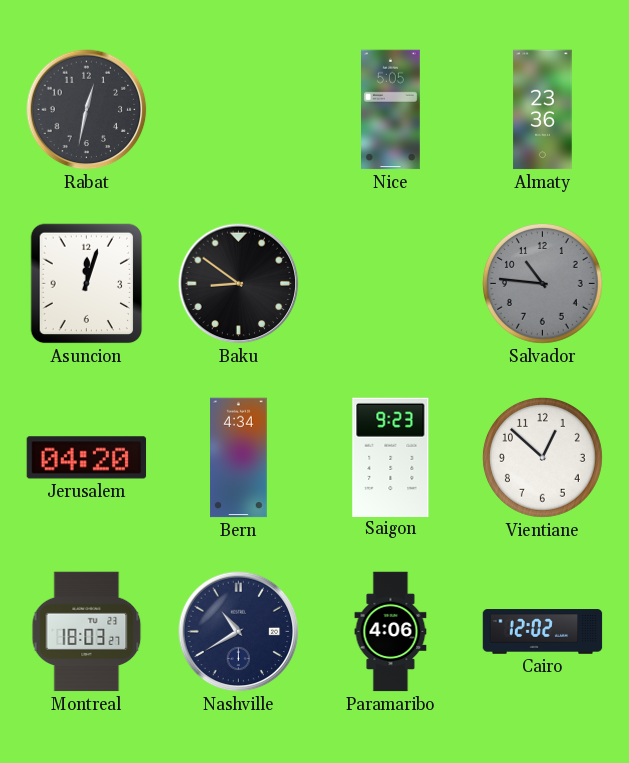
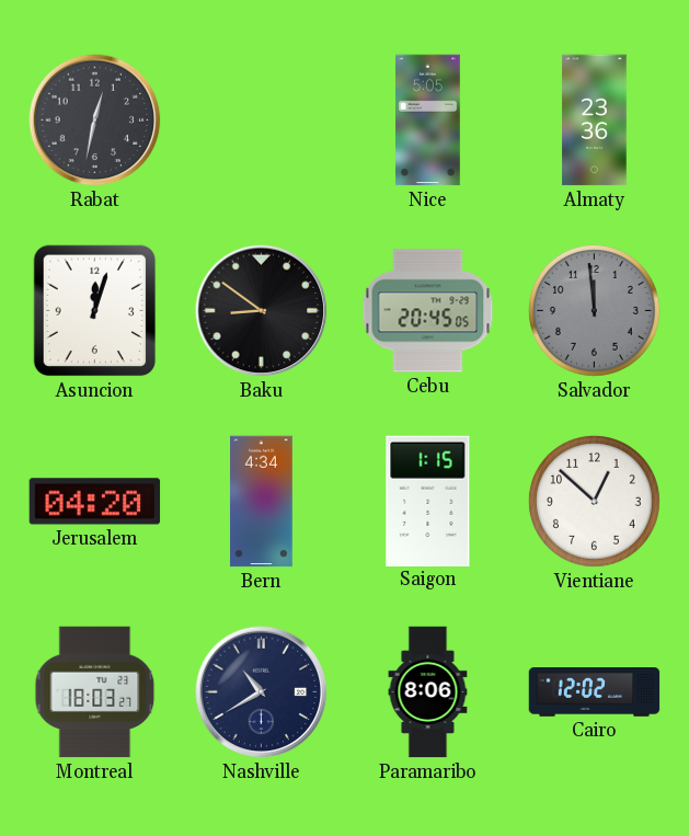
Cebu: none -> 20:45 (428, 311)
Salvador: 10:46 -> 11:59 (594, 310)
Saigon: 9:23 -> 1:15 (428, 501)
Paramaribo: 4:06 -> 8:06 (428, 692)
